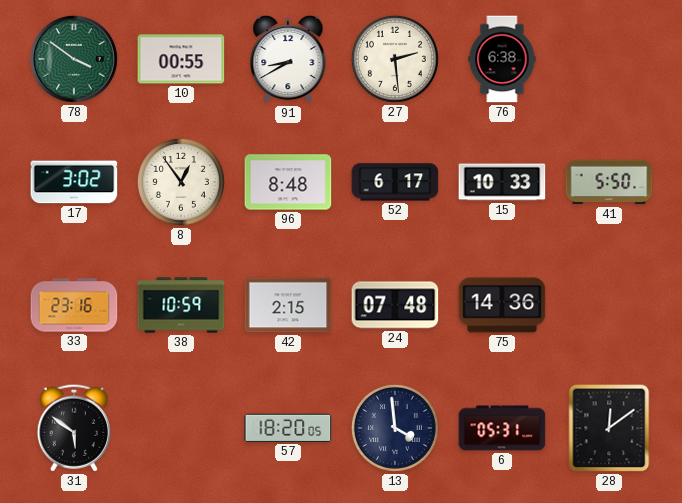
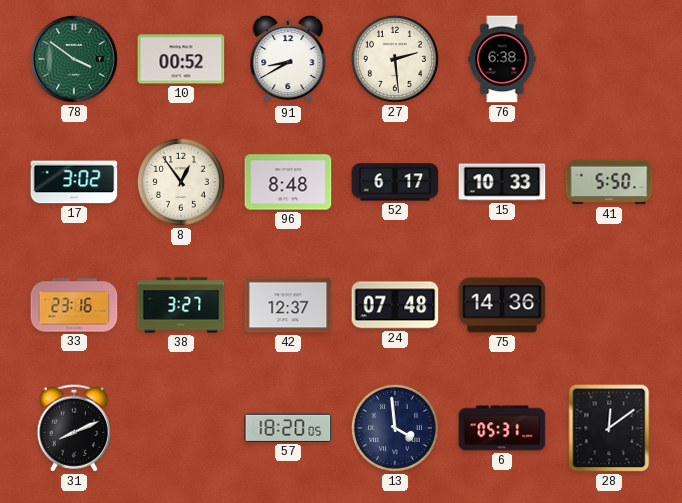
10: 00:55 -> 00:52 (181, 59)
38: 10:59 -> 3:27 (181, 305)
42: 2:15 -> 12:37 (288, 305)
31: 5:51 -> 8:11 (74, 428)
